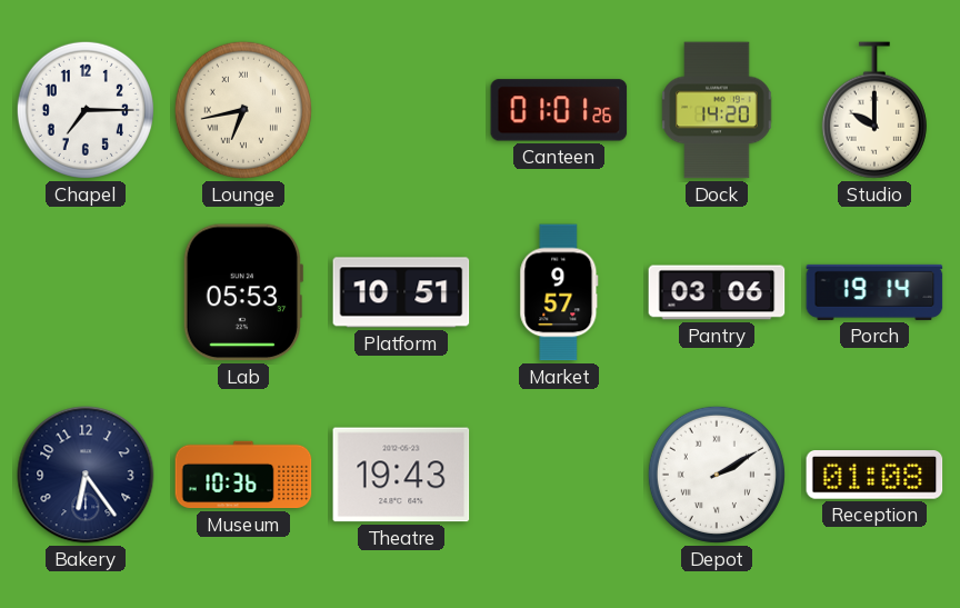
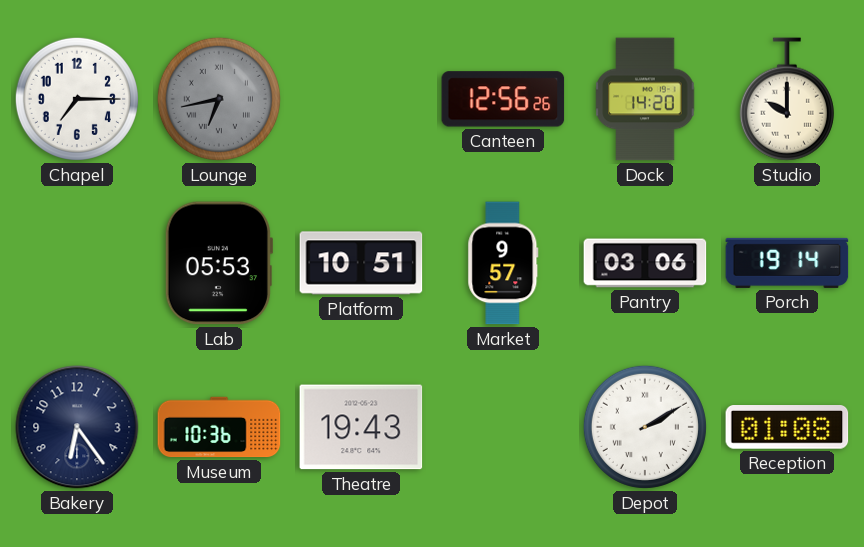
Lounge dial: cream -> grey (219, 99)
Canteen: 01:01 -> 12:56 (503, 99)
